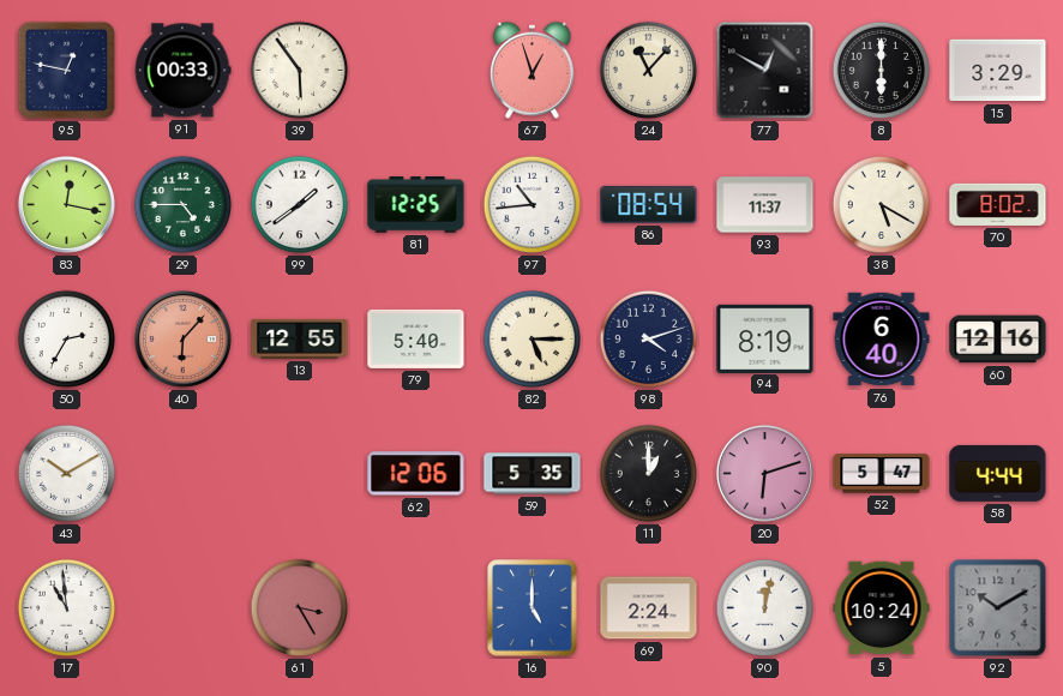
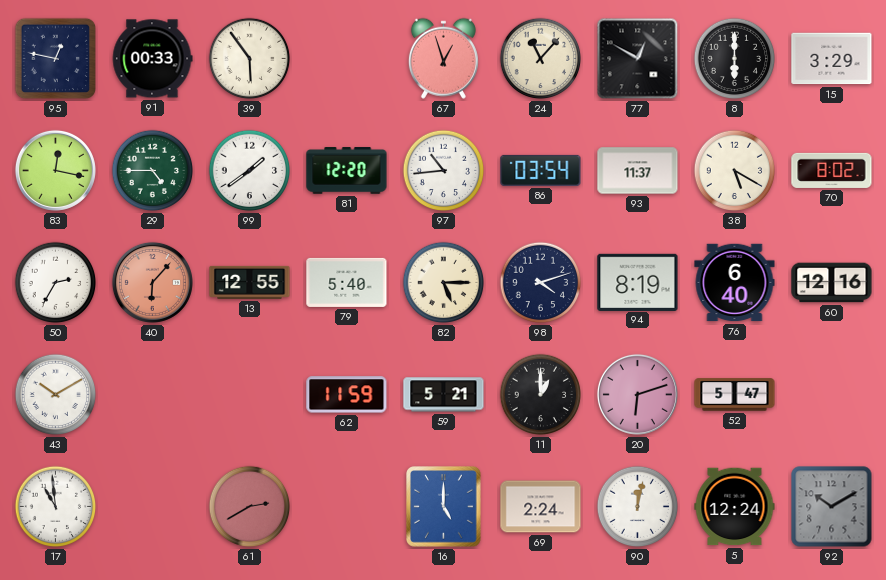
81: 12:25 -> 12:20 (347, 171)
86: 08:54 -> 03:54 (541, 170)
62: 12:06 -> 11:59 (347, 395)
59: 5:35 -> 5:21 (444, 395)
58: 4:44 -> none (998, 473)
61: 3:25 -> 2:40 (250, 507)
5: 10:24 -> 12:24 (735, 507)
